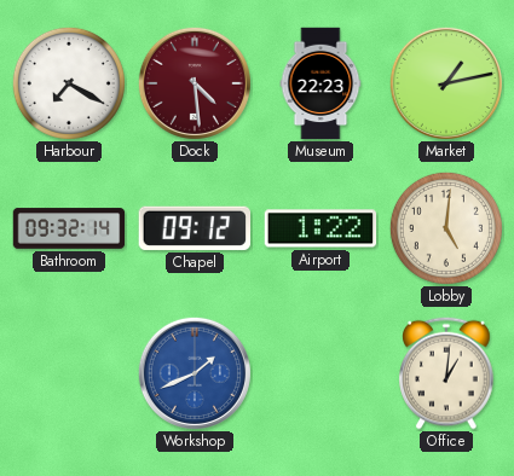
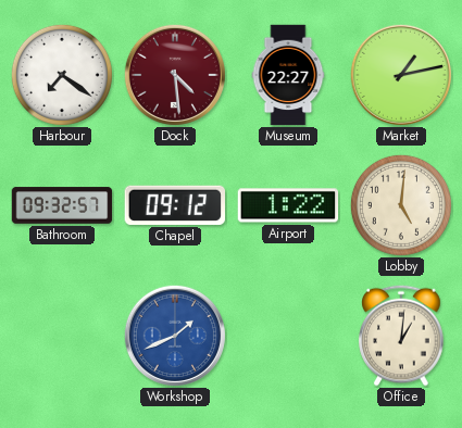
Harbour: 7:20 -> 7:21 (62, 75)
Museum: 22:23 -> 22:27 (288, 75)
Bathroom: 09:32:14 -> 09:32:57 (62, 205)
